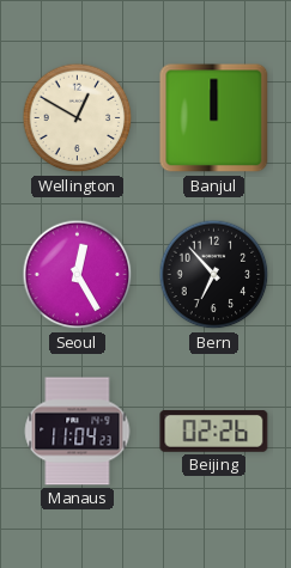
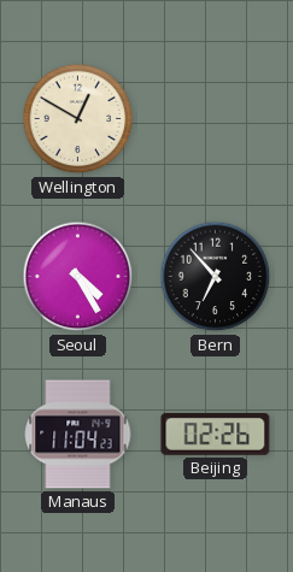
Banjul: 12:00 -> none (214, 118)
Seoul: 12:25 -> 4:25 (78, 277)
